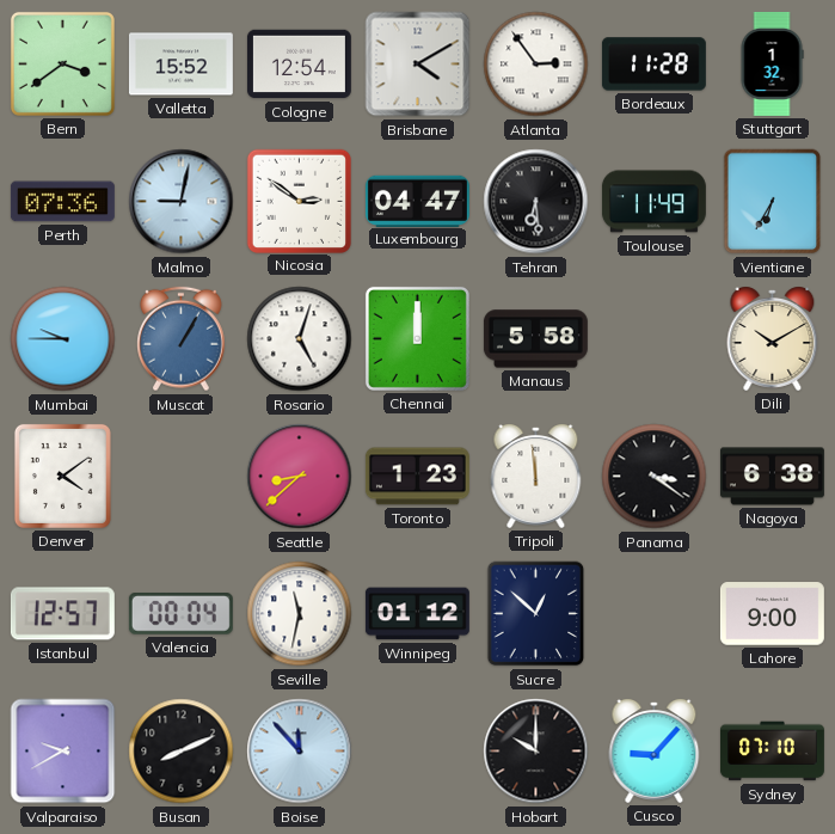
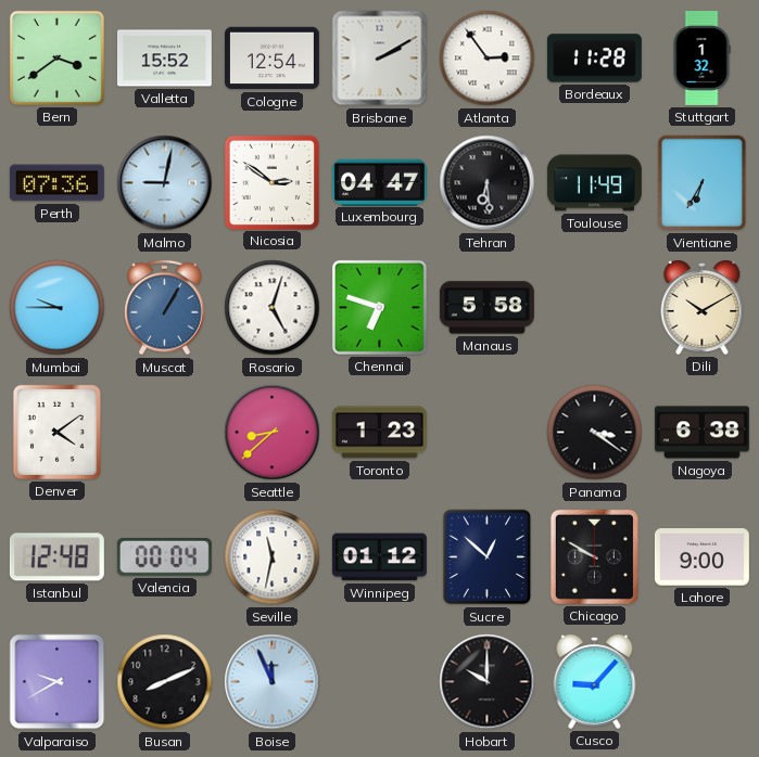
Brisbane: 4:10 -> 2:10 (380, 59)
Chennai: 12:00 -> 6:48 (379, 307)
Tripoli: 11:59 -> none (536, 476)
Istanbul: 12:57 -> 12:48 (56, 557)
Chicago: none -> 9:50 (594, 556)
Boise: 11:53 -> 11:56 (273, 682)
Sydney: 07:10 -> none (772, 752)
